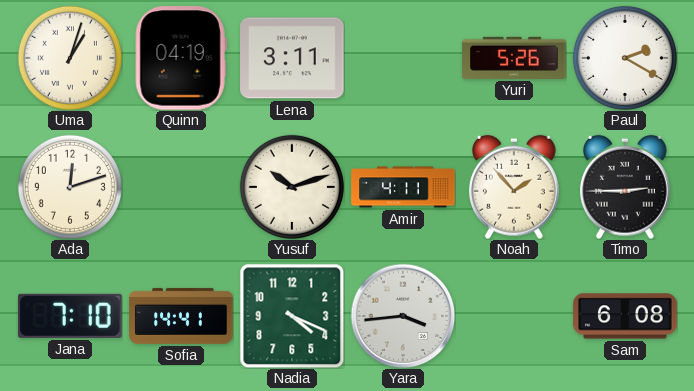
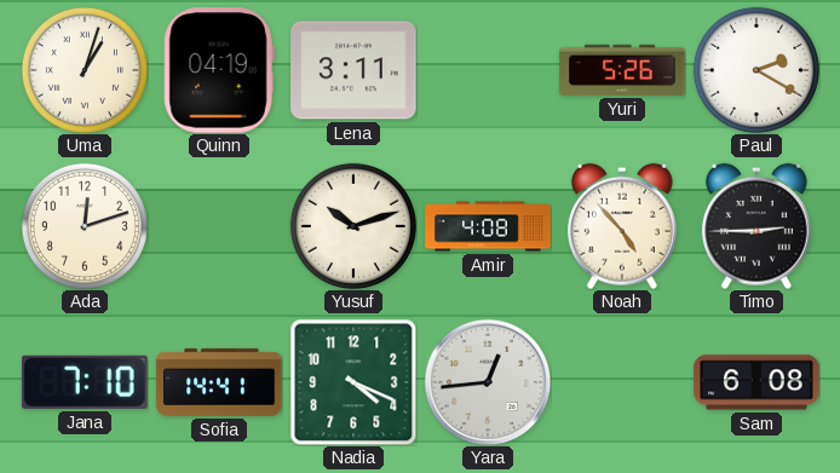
Amir: 4:11 -> 4:08 (488, 226)
Noah: 1:53 -> 4:53 (622, 226)
Yara: 3:44 -> 12:44 (488, 382)
